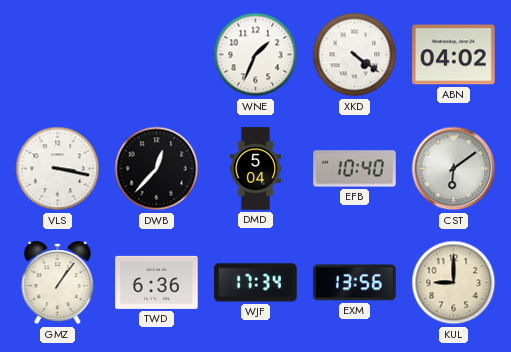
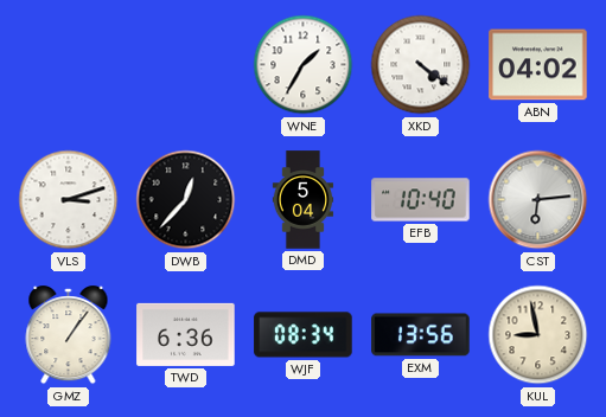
WNE: 1:34 -> 1:35 (304, 65)
VLS: 3:17 -> 3:12 (69, 200)
CST: 6:09 -> 6:14 (538, 200)
WJF: 17:34 -> 08:34 (304, 335)
KUL: 9:00 -> 8:58 (538, 335)
